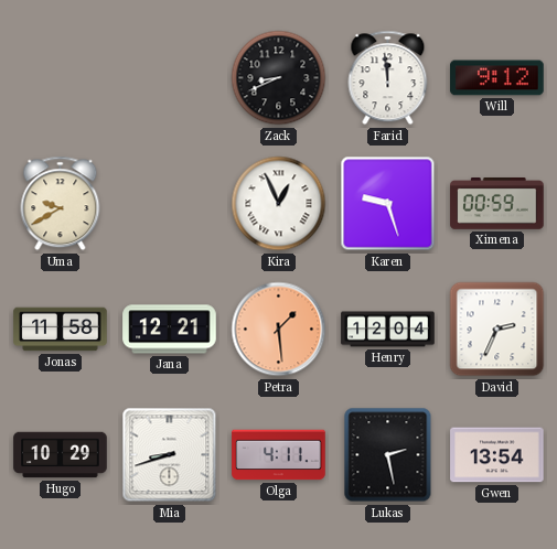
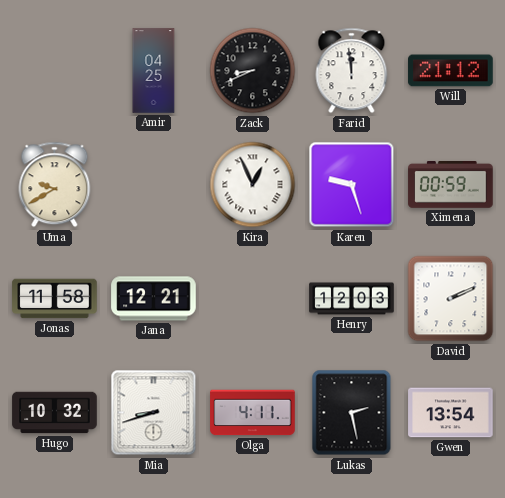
Amir: none -> 04:25 (154, 71)
Will: 9:12 -> 21:12 (451, 71)
Petra: 1:29 -> none (279, 330)
Henry: 12:04 -> 12:03 (352, 299)
David: 2:34 -> 2:11 (451, 299)
Hugo: 10:29 -> 10:32 (55, 413)
